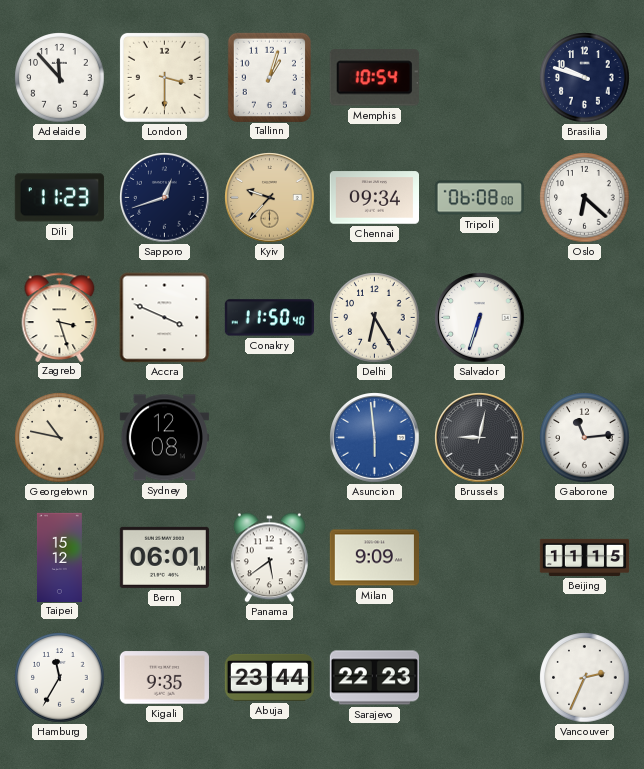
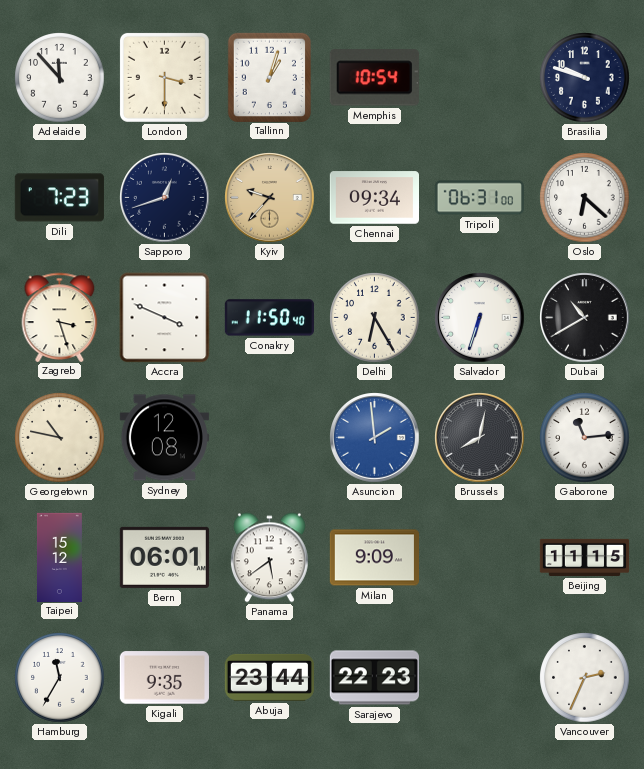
Dili: 11:23 -> 7:23 (59, 198)
Tripoli: 06:08 -> 06:31 (479, 198)
Dubai: none -> 10:40 (585, 318)
Asuncion: 5:59 -> 1:59 (375, 438)
Brussels: 9:02 -> 8:02 (480, 438)
